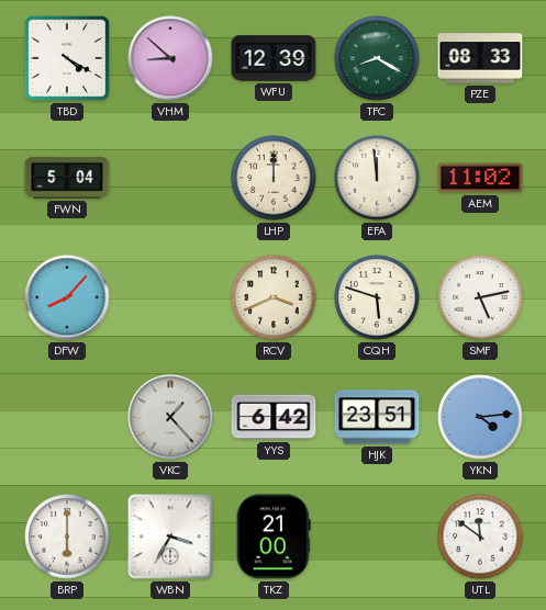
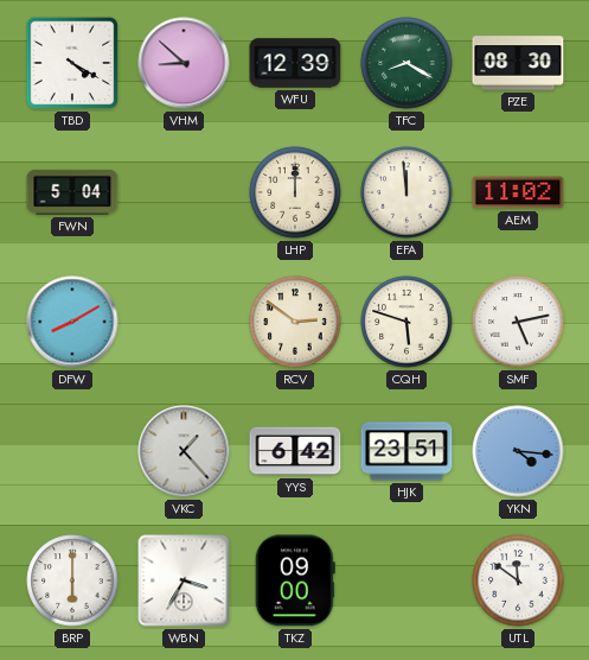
PZE: 08:33 -> 08:30 (518, 63)
DFW: 8:07 -> 8:10 (72, 322)
RCV: 3:41 -> 2:51 (295, 322)
YKN: 4:14 -> 4:16 (518, 451)
TKZ: 21:00 -> 09:00 (295, 580)
